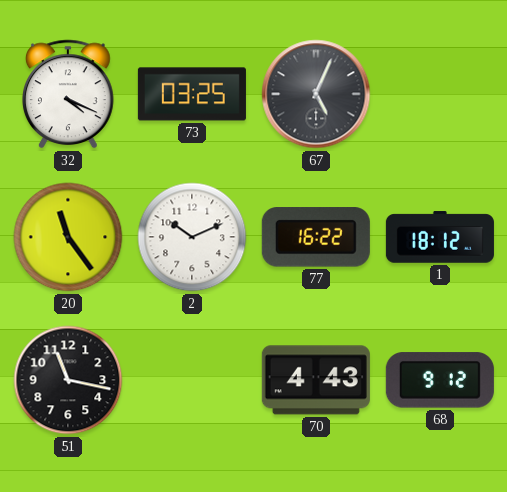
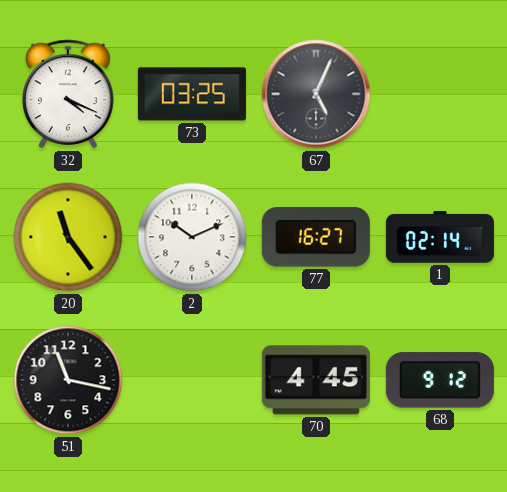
77: 16:22 -> 16:27 (316, 237)
1: 18:12 -> 02:14 (440, 237)
70: 4:43 -> 4:45 (316, 380)
